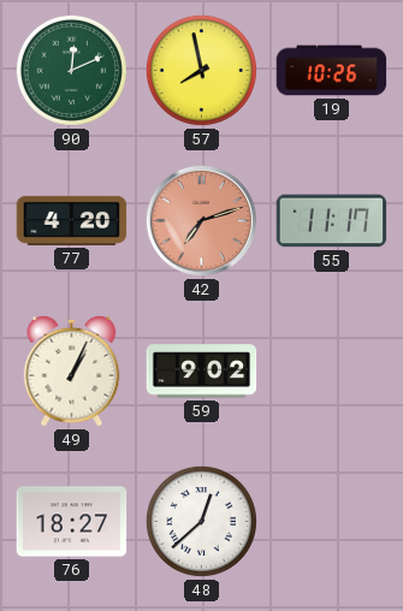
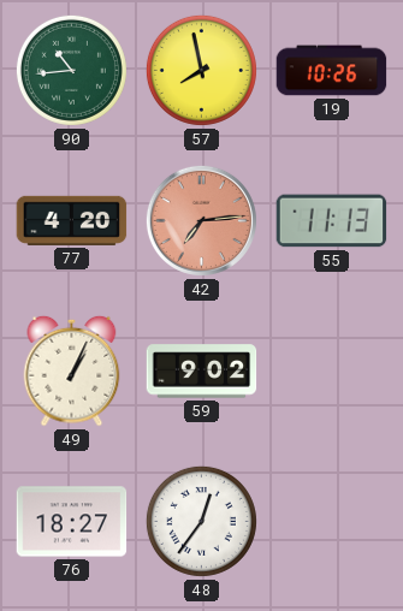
90: 12:11 -> 10:44 (71, 70)
42: 7:12 -> 7:14 (201, 220)
55: 11:17 -> 11:13 (332, 221)
48: 12:38 -> 12:36 (201, 521)
